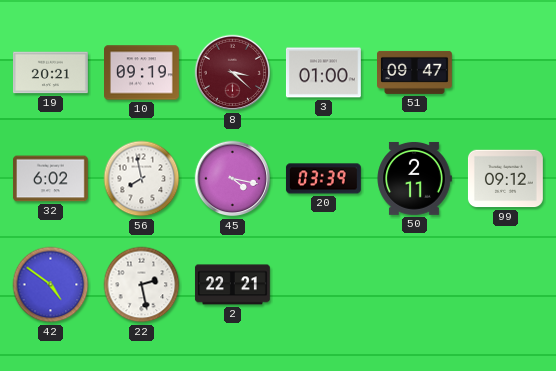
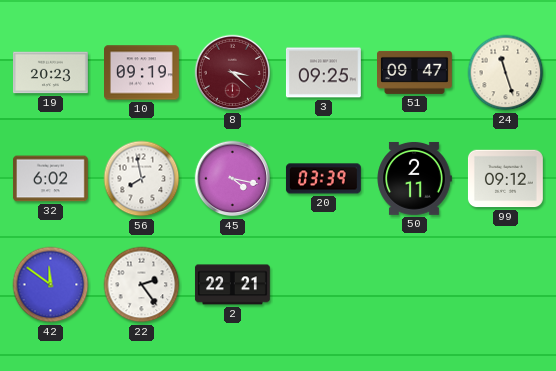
19: 20:21 -> 20:23 (51, 73)
3: 01:00 -> 09:25 (323, 73)
24: none -> 11:27 (506, 73)
42: 4:51 -> 11:51 (51, 285)
22: 2:28 -> 2:24 (142, 285)
